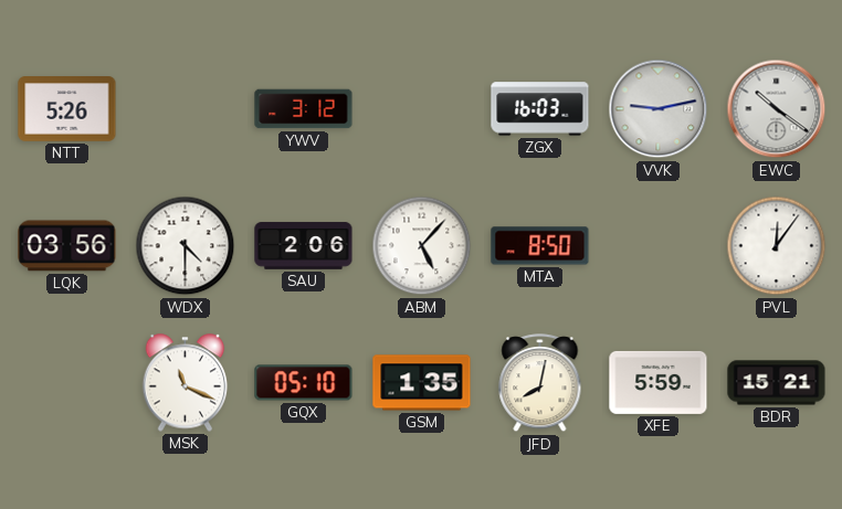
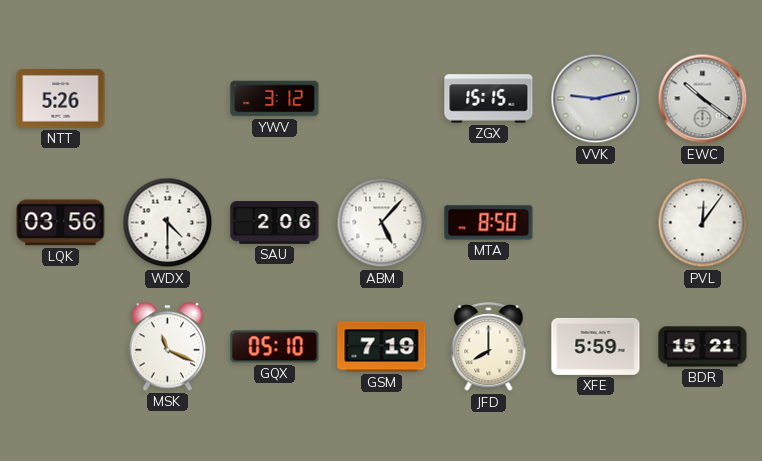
ZGX: 16:03 -> 15:15 (489, 99)
GSM: 1:35 -> 7:19 (382, 347)
JFD: 8:02 -> 8:00 (489, 347)
